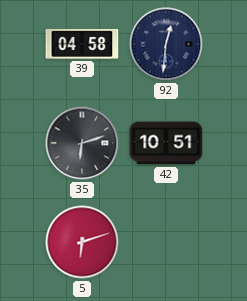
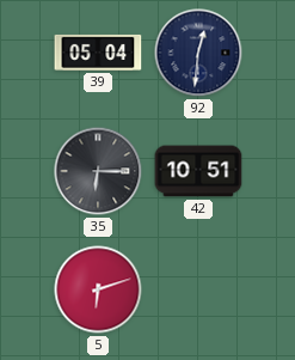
39: 04:58 -> 05:04 (98, 53)
35: 6:12 -> 6:15 (98, 171)
